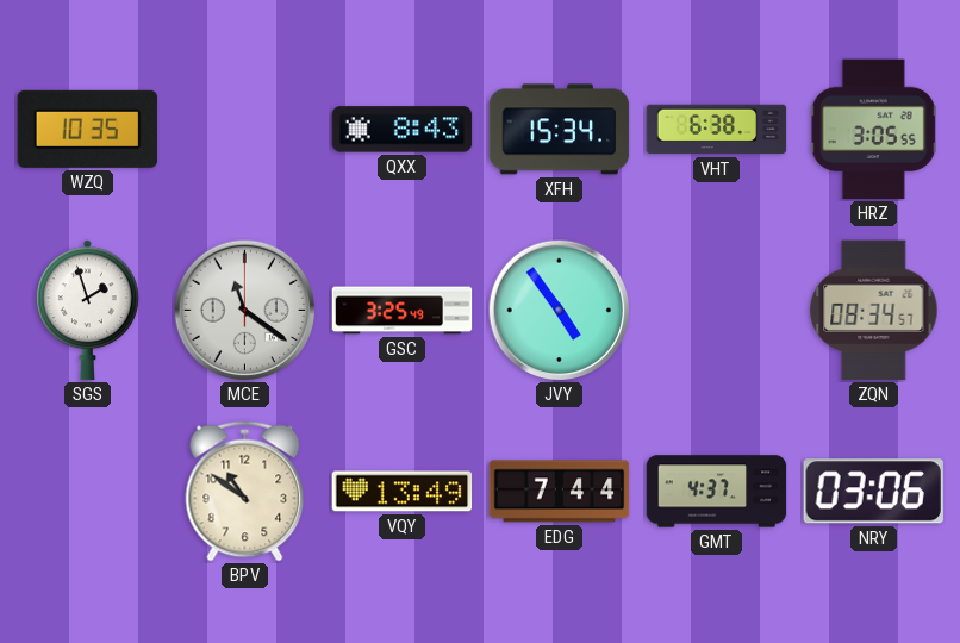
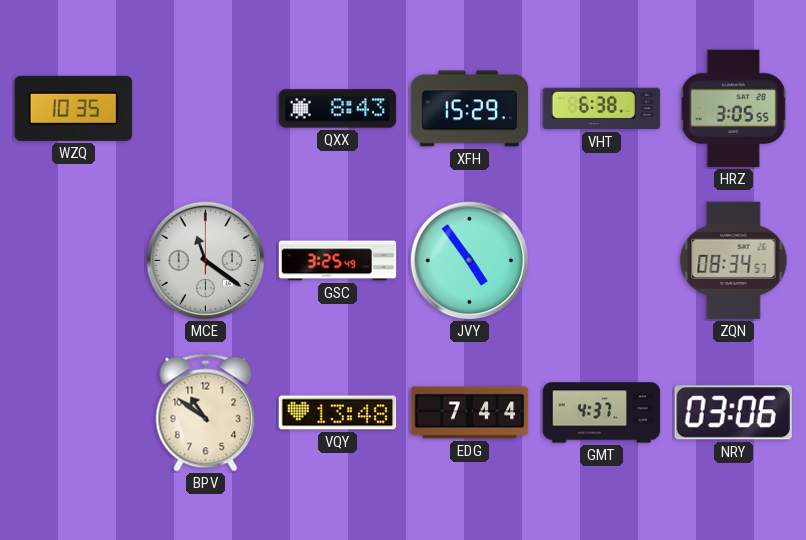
XFH: 15:34 -> 15:29 (470, 109)
SGS: 1:57 -> none (87, 311)
VQY: 13:49 -> 13:48 (338, 413)
